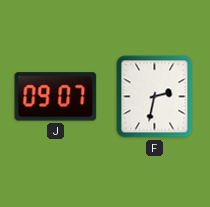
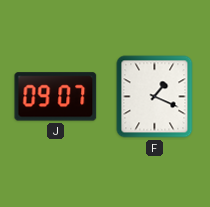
F: 2:32 -> 1:19 (155, 97)
